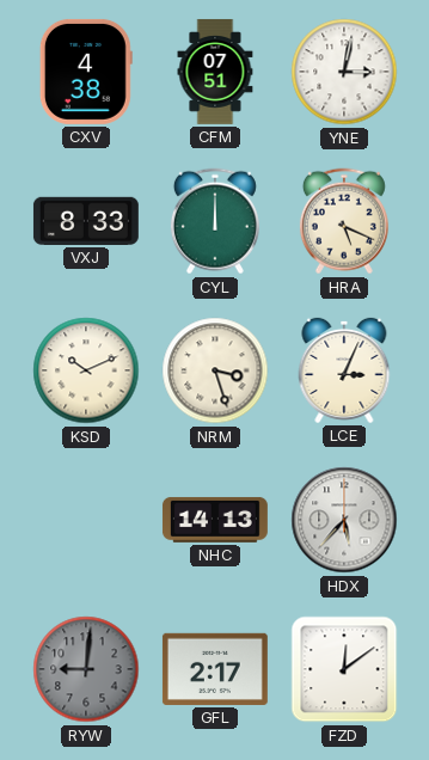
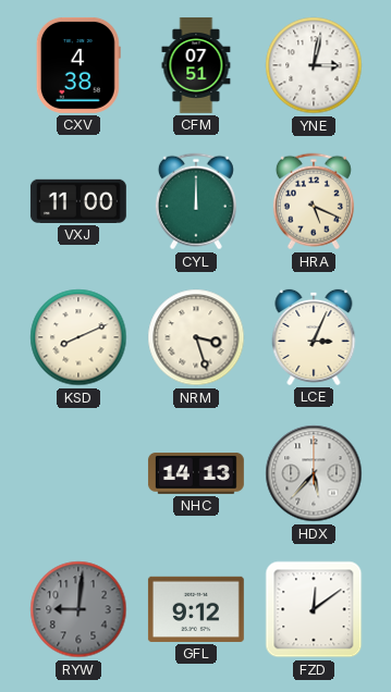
VXJ: 8:33 -> 11:00 (78, 201)
KSD: 10:11 -> 8:11 (78, 337)
GFL: 2:17 -> 9:12 (196, 609)
